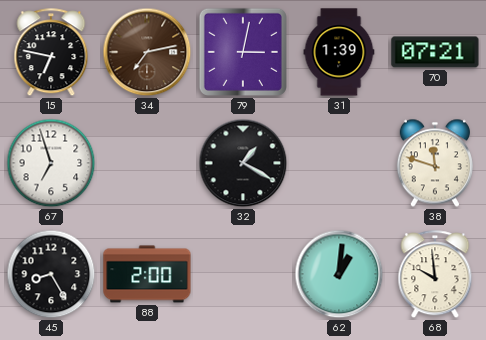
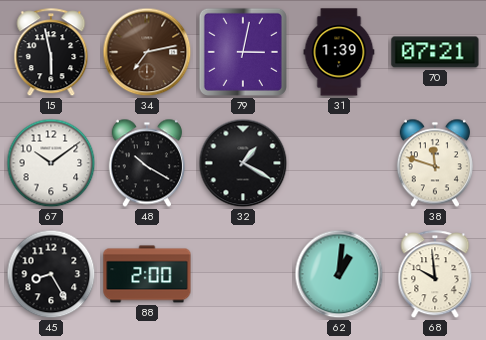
15: 6:47 -> 5:58 (51, 53)
67: 6:57 -> 10:09 (51, 163)
48: none -> 10:20 (147, 163)
